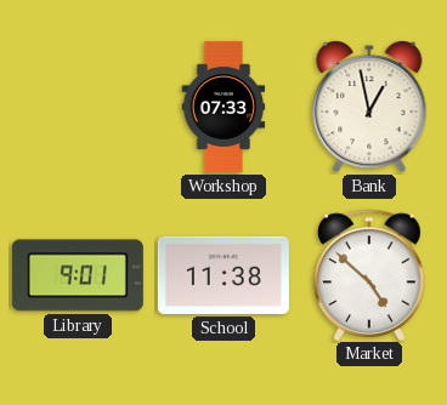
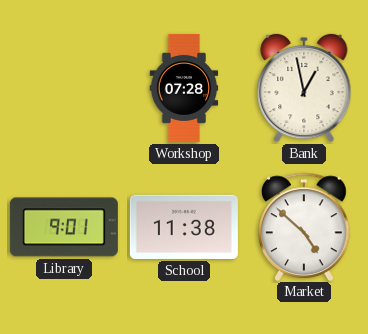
Workshop: 07:33 -> 07:28 (184, 88)
